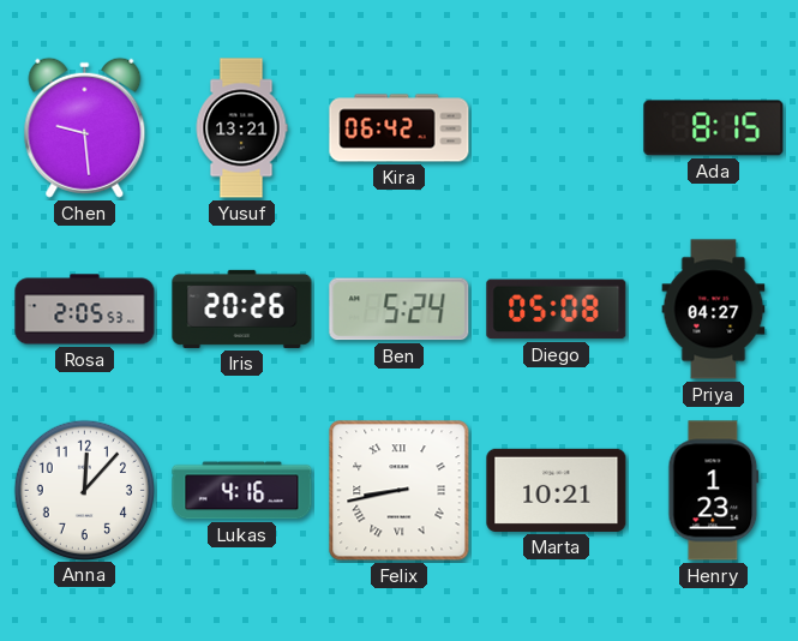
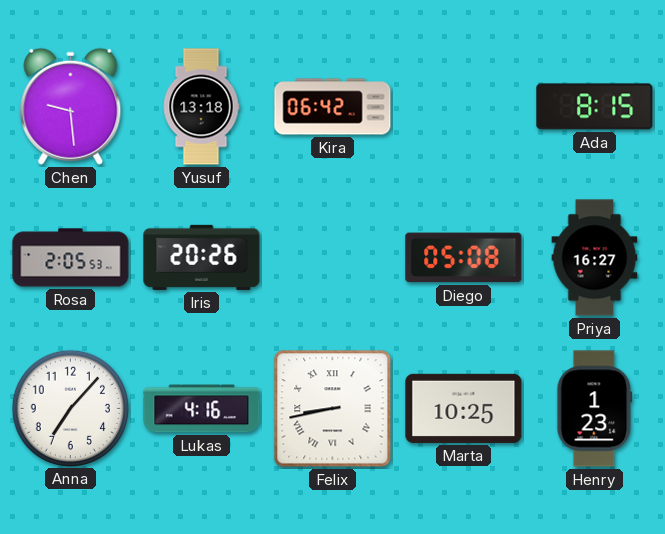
Yusuf: 13:21 -> 13:18 (201, 107)
Ben: 5:24 -> none (400, 310)
Priya: 04:27 -> 16:27 (595, 258)
Anna: 12:07 -> 7:07 (70, 408)
Marta: 10:21 -> 10:25 (464, 408)
